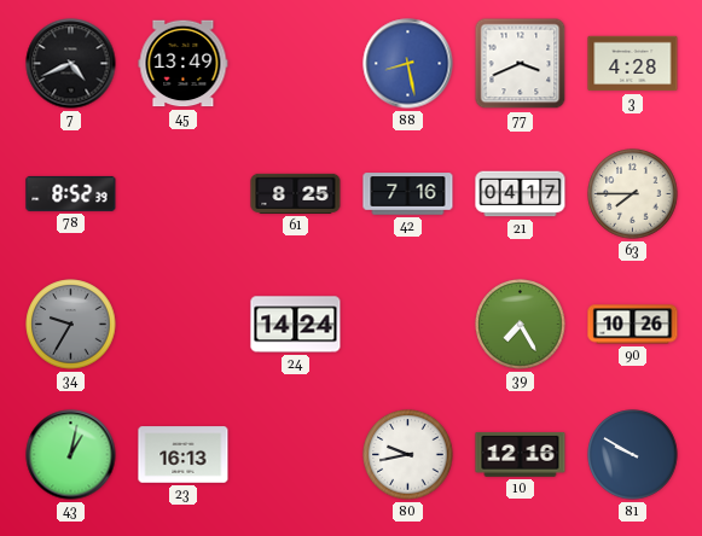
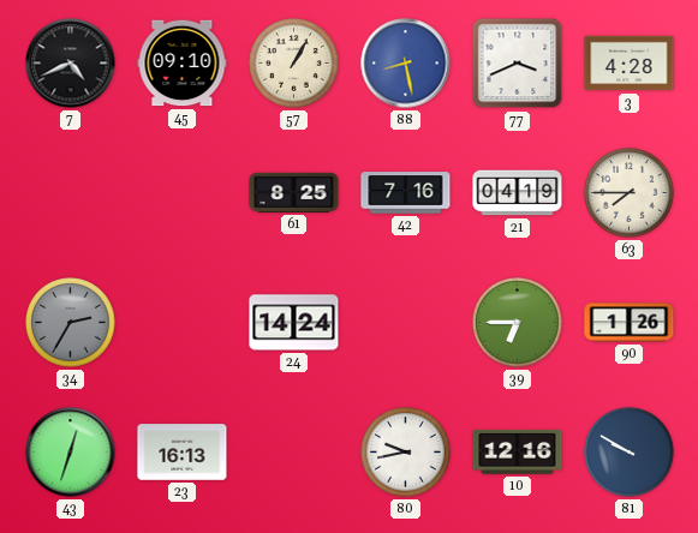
45: 13:49 -> 09:10 (183, 64)
57: none -> 1:05 (294, 64)
78: 8:52 -> none (71, 193)
21: 04:17 -> 04:19 (518, 193)
34: 9:35 -> 2:35 (71, 323)
39: 7:25 -> 6:45 (518, 323)
90: 10:26 -> 1:26 (630, 323)
43: 1:02 -> 12:33 (71, 453)
